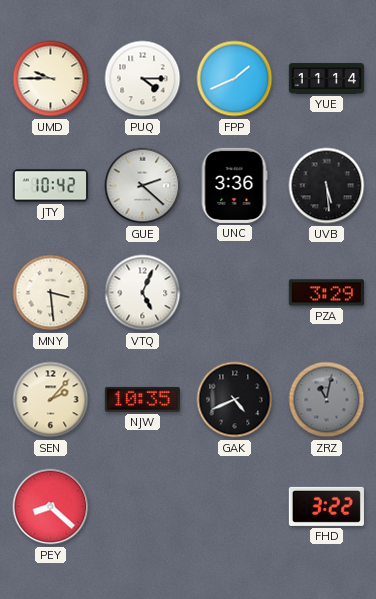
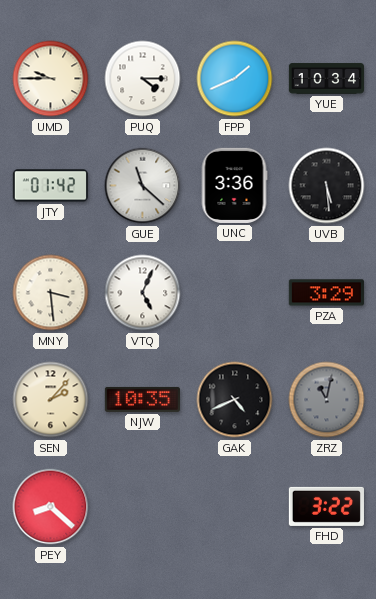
YUE: 11:14 -> 10:34 (327, 79)
JTY: 10:42 -> 01:42 (50, 186)
GUE: 2:22 -> 11:22 (143, 186)
